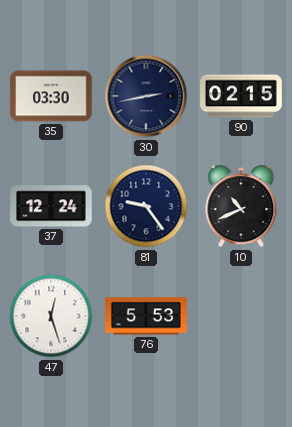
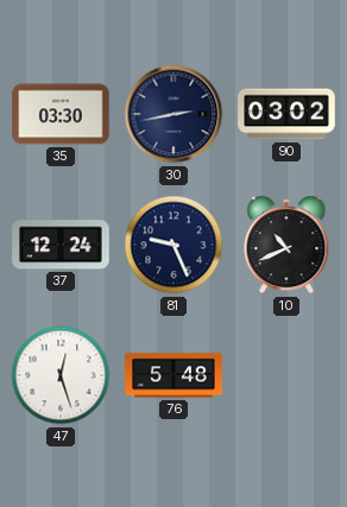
90: 02:15 -> 03:02 (286, 114)
81: 9:24 -> 9:26 (173, 245)
76: 5:53 -> 5:48 (173, 375)
